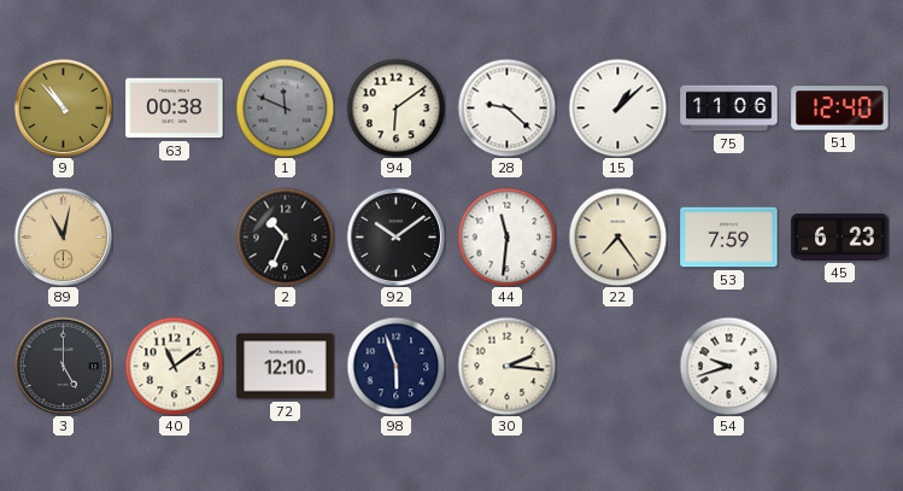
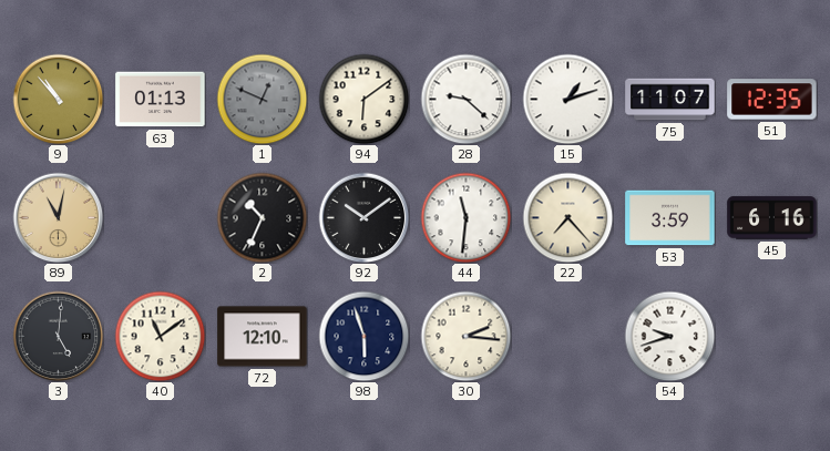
63: 00:38 -> 01:13 (161, 100)
1: 11:49 -> 12:49 (262, 99)
15: 1:08 -> 1:12 (567, 99)
75: 11:06 -> 11:07 (670, 100)
51: 12:40 -> 12:35 (772, 100)
22: 7:24 -> 7:23 (567, 217)
53: 7:59 -> 3:59 (670, 218)
45: 6:23 -> 6:16 (772, 218)
3: 5:00 -> 5:01 (58, 336)
